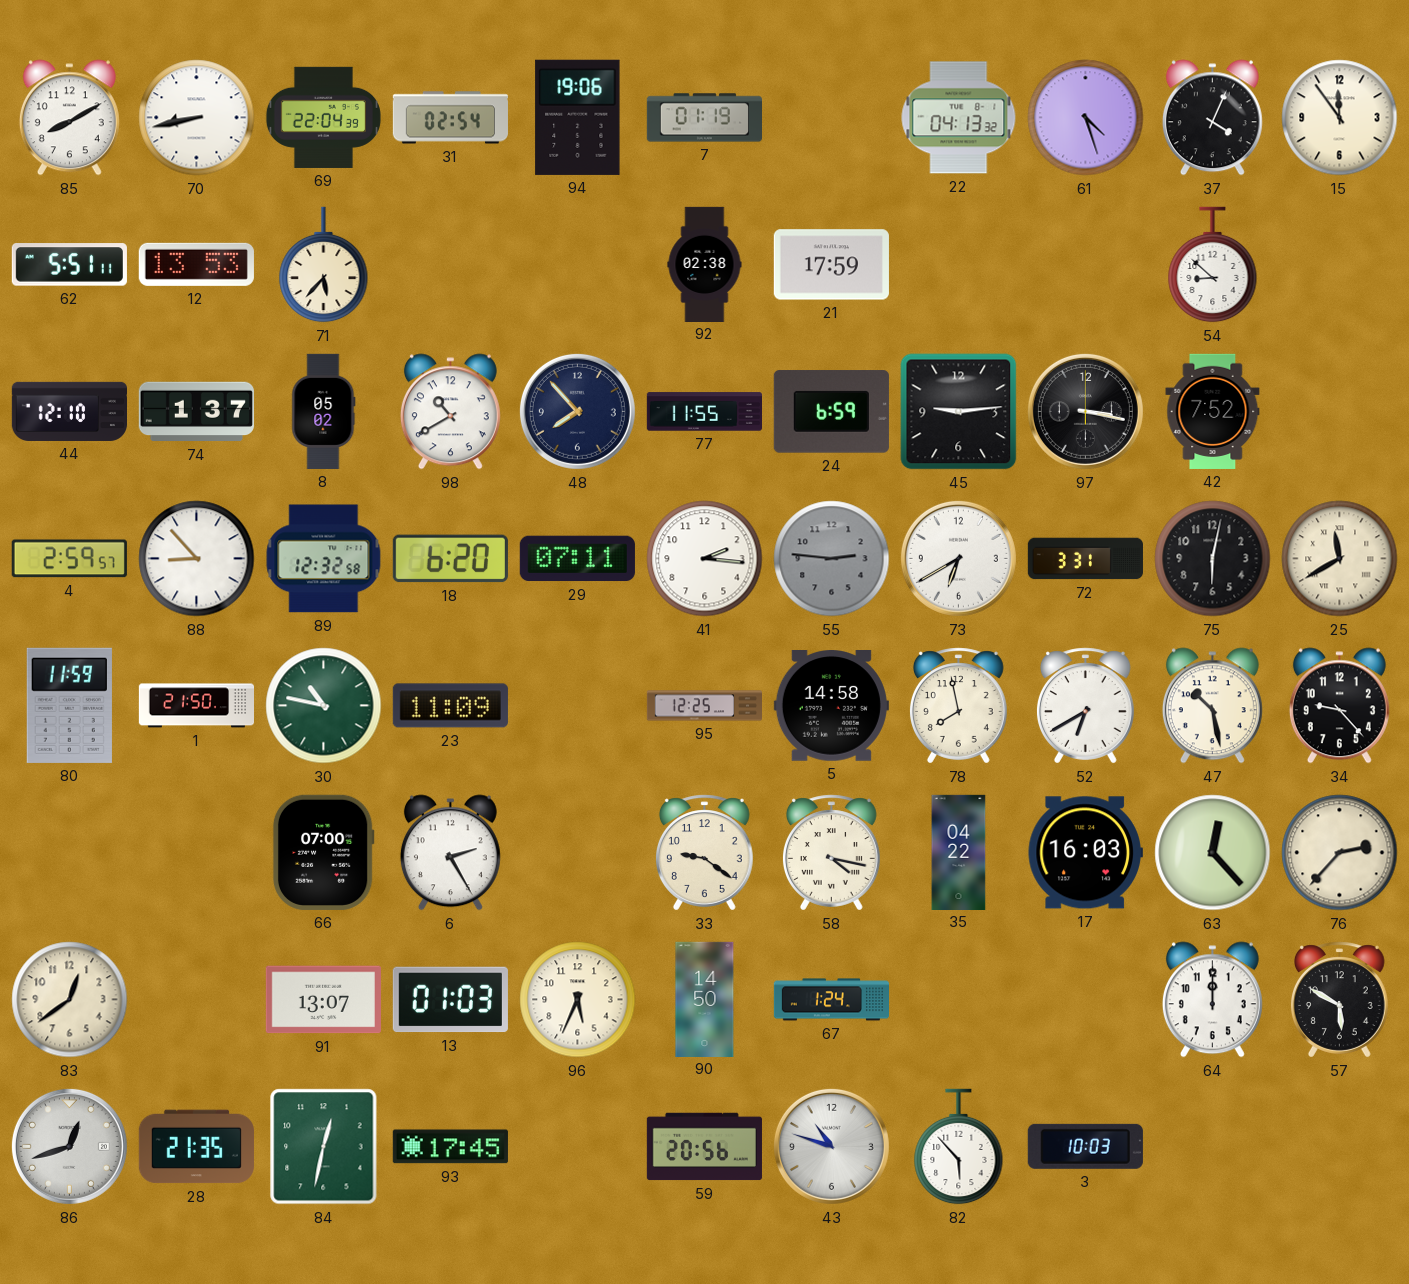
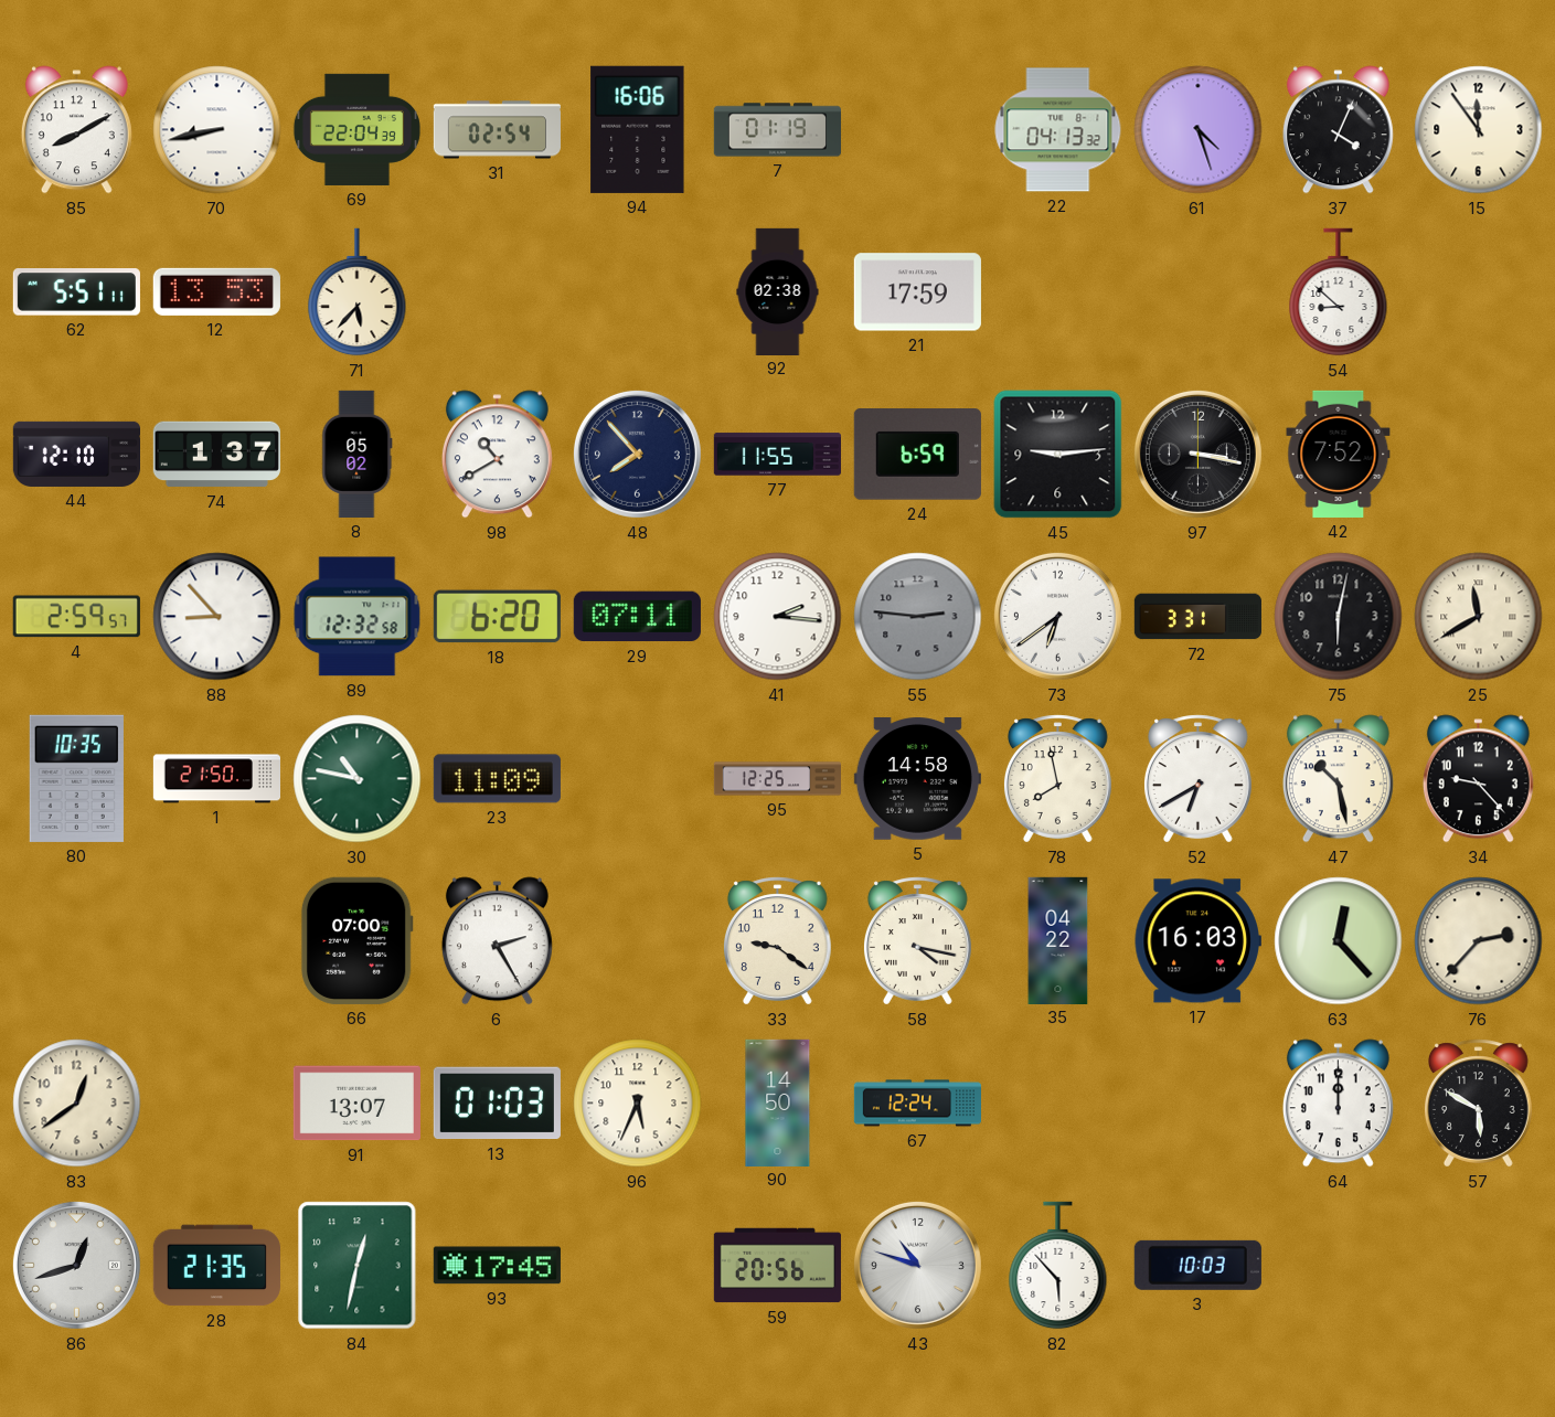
94: 19:06 -> 16:06 (638, 129)
73: 6:40 -> 6:39 (1057, 616)
80: 11:59 -> 10:35 (76, 778)
67: 1:24 -> 12:24 (917, 1104)
